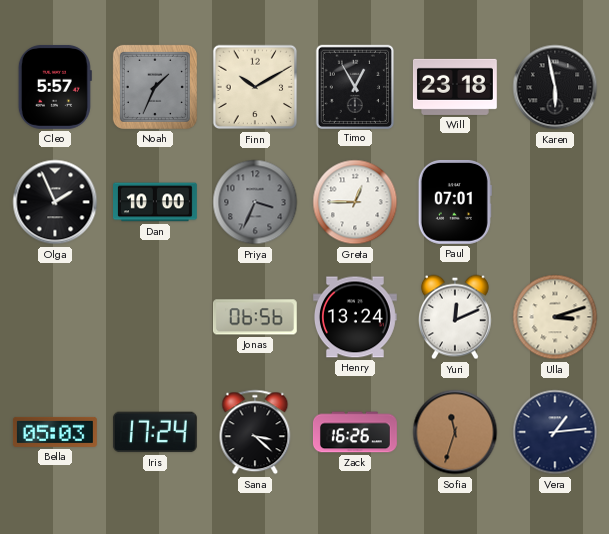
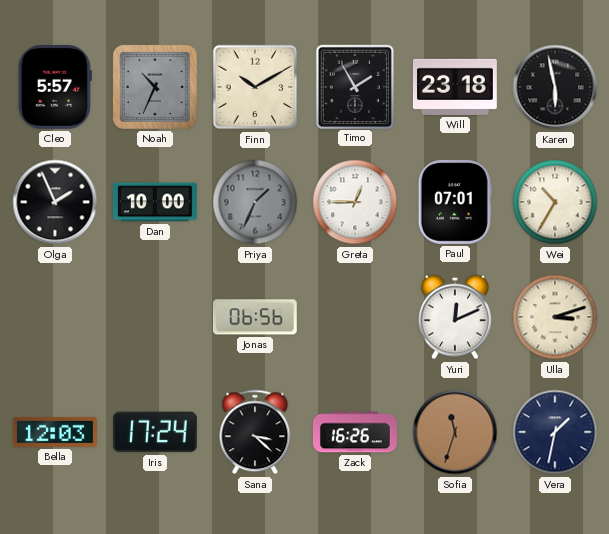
Noah: 1:34 -> 10:34 (155, 87)
Timo: 12:55 -> 1:55 (354, 86)
Priya: 3:34 -> 1:34 (255, 202)
Wei: none -> 10:35 (555, 202)
Henry: 13:24 -> none (355, 317)
Bella: 05:03 -> 12:03 (55, 432)
Vera: 1:14 -> 1:32 (555, 432)
